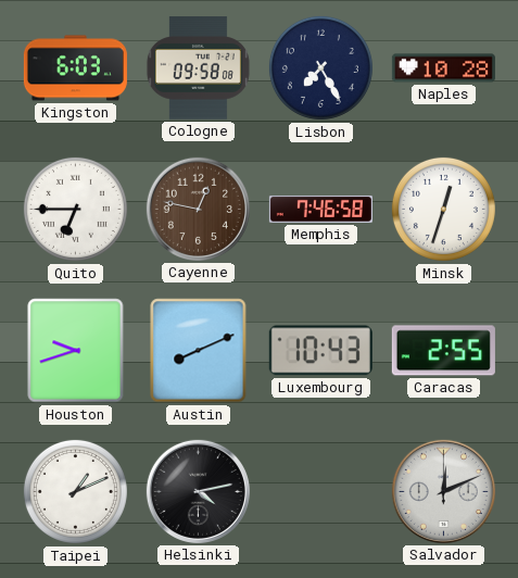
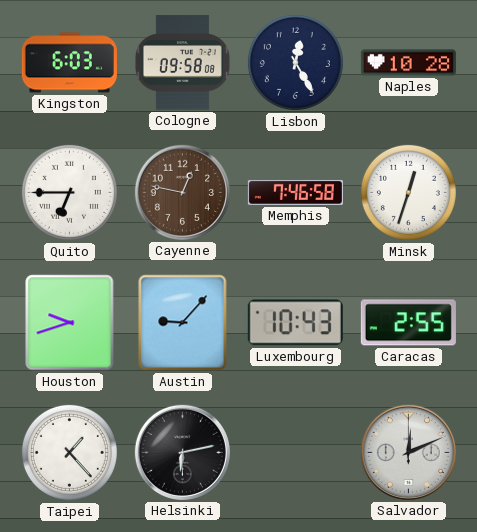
Lisbon: 7:25 -> 12:25 (295, 62)
Austin: 8:11 -> 9:07 (183, 323)
Taipei: 1:11 -> 1:23 (69, 452)
Helsinki: 4:13 -> 6:13 (182, 452)
